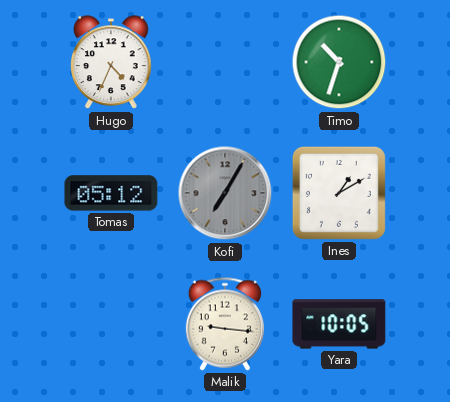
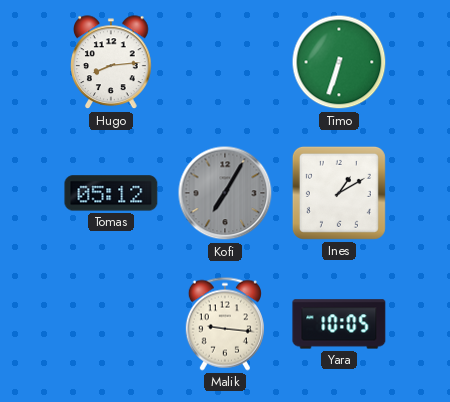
Hugo: 4:34 -> 8:14 (111, 63)
Timo: 10:33 -> 6:33 (339, 62)
